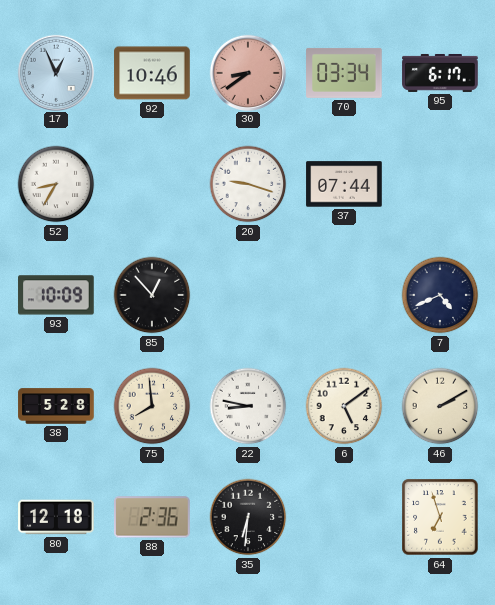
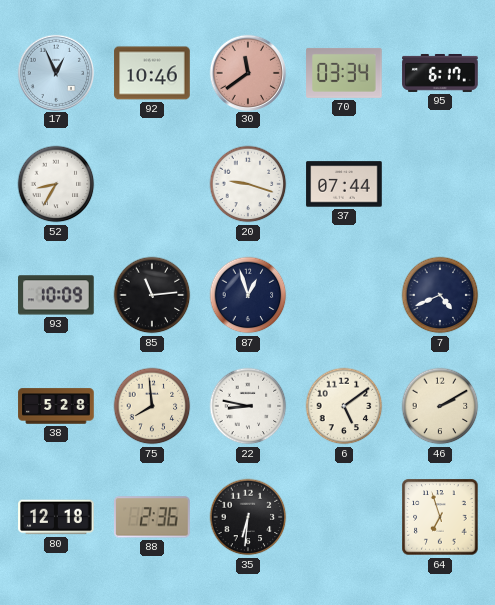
30: 8:39 -> 11:39 (247, 72)
85: 12:53 -> 11:14 (152, 295)
87: none -> 12:57 (248, 295)
